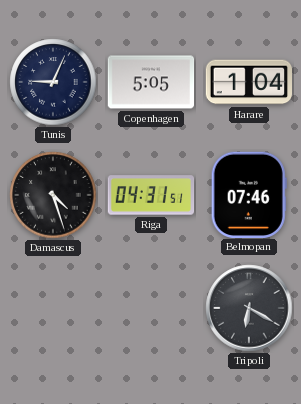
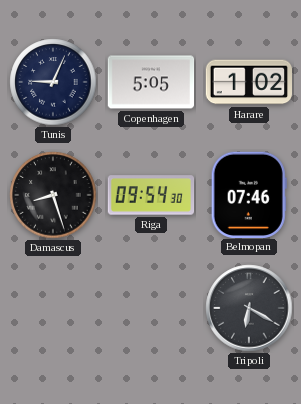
Harare: 1:04 -> 1:02 (249, 82)
Damascus: 4:27 -> 8:27 (53, 195)
Riga: 04:31 -> 09:54 (151, 195)
